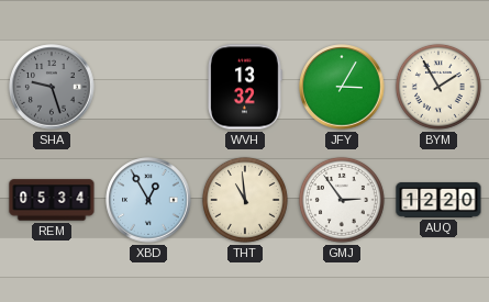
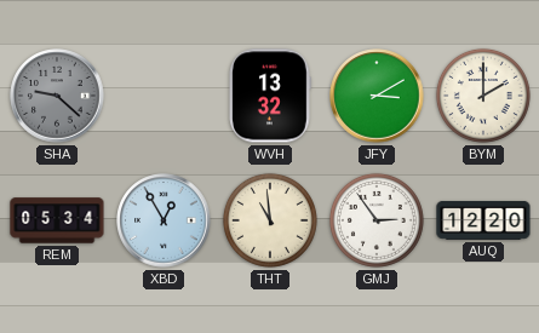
SHA: 9:27 -> 9:22 (57, 96)
JFY: 3:05 -> 3:10 (377, 96)
BYM: 1:55 -> 2:00 (483, 96)
